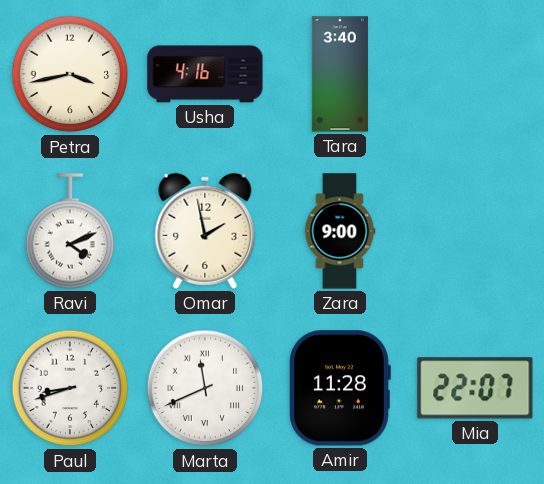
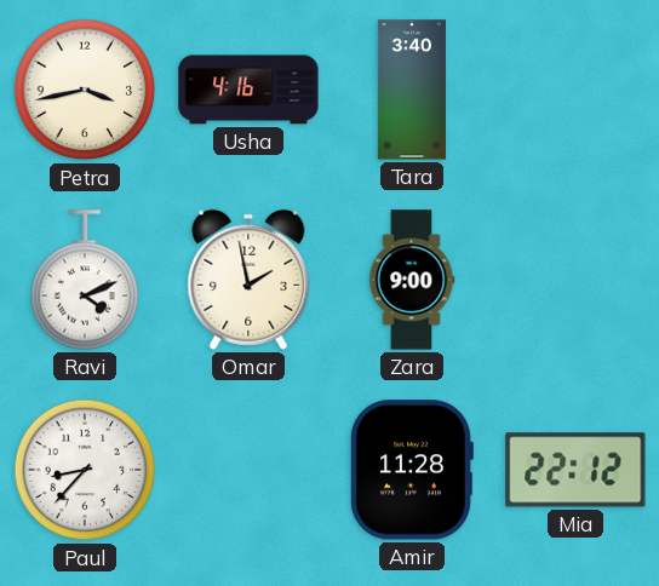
Paul: 8:42 -> 8:37 (85, 470)
Marta: 11:41 -> none (205, 388)
Mia: 22:07 -> 22:12 (575, 470)
